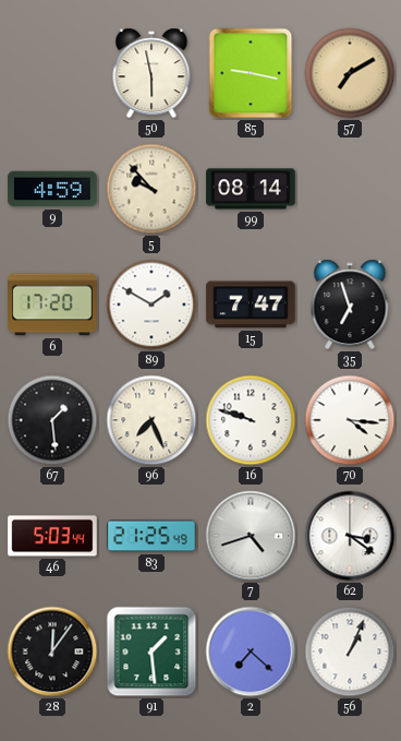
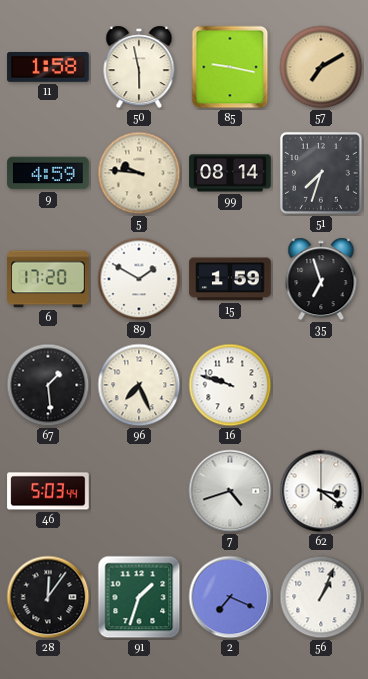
11: none -> 1:58 (48, 68)
5: 9:53 -> 9:46 (139, 173)
51: none -> 7:33 (321, 173)
15: 7:47 -> 1:59 (230, 279)
70: 4:16 -> none (350, 420)
83: 21:25 -> none (151, 536)
91: 1:29 -> 1:33 (139, 597)
2: 7:22 -> 7:19 (230, 597)
